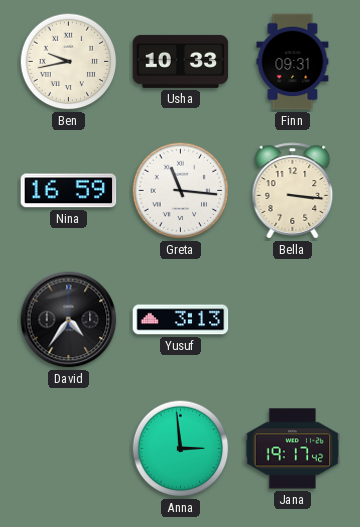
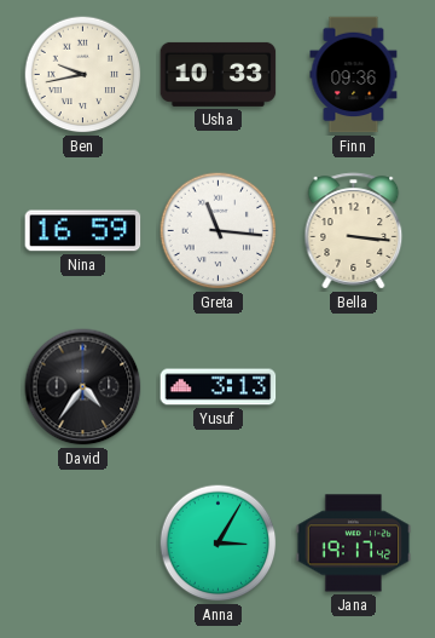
Finn: 09:31 -> 09:36 (354, 75)
Anna: 2:59 -> 3:05 (219, 544)
